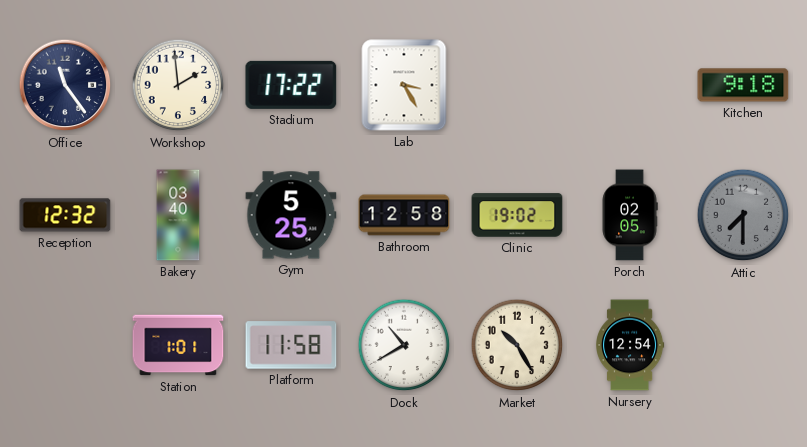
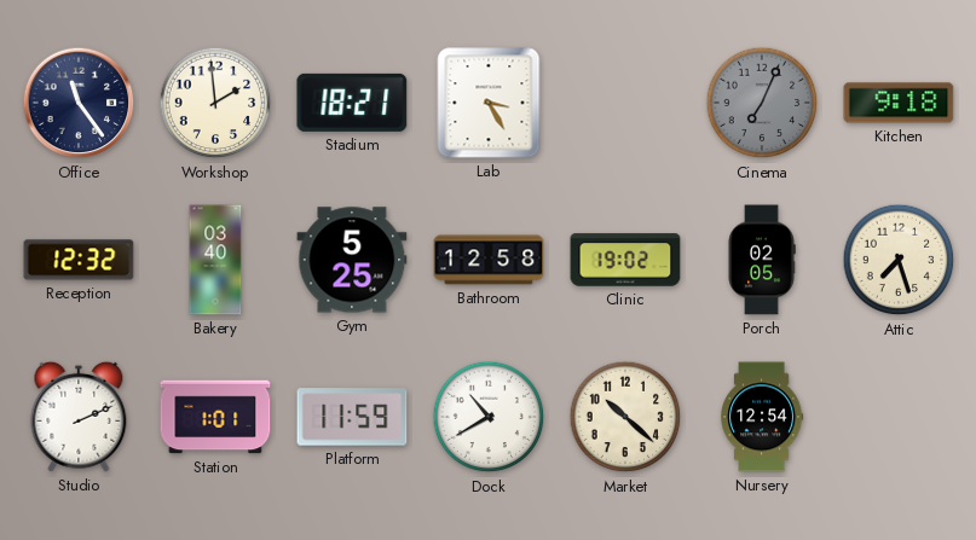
Stadium: 17:22 -> 18:21 (352, 103)
Cinema: none -> 7:04 (762, 103)
Attic: 7:30 -> 7:27 (899, 260)
Attic dial: grey -> cream (899, 260)
Studio: none -> 2:11 (79, 417)
Platform: 11:58 -> 11:59 (352, 417)
Market: 10:25 -> 10:22 (625, 417)
